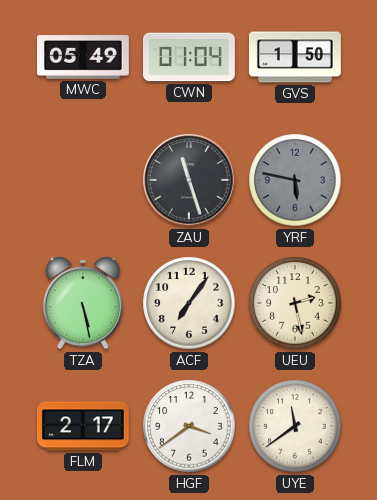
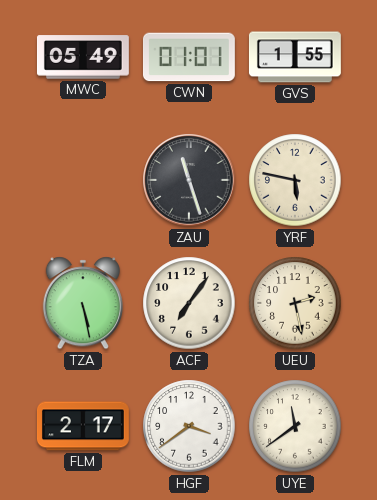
CWN: 01:04 -> 01:01 (189, 57)
GVS: 1:50 -> 1:55 (295, 57)
YRF dial: grey -> cream (295, 180)
